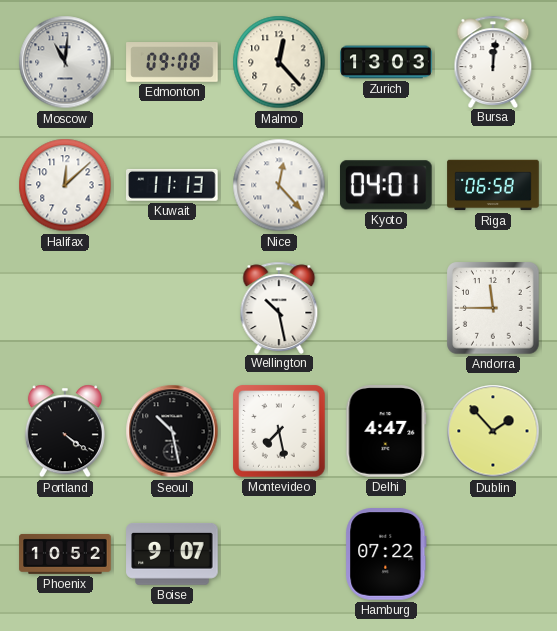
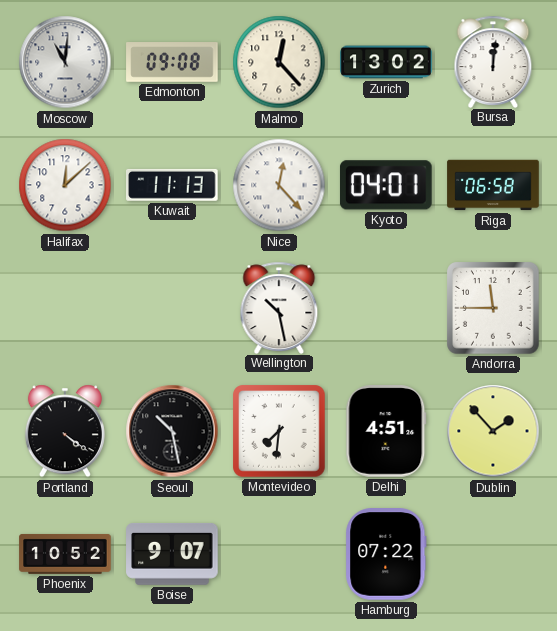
Zurich: 13:03 -> 13:02 (386, 62)
Montevideo: 7:28 -> 7:31 (279, 431)
Delhi: 4:47 -> 4:51 (386, 431)
